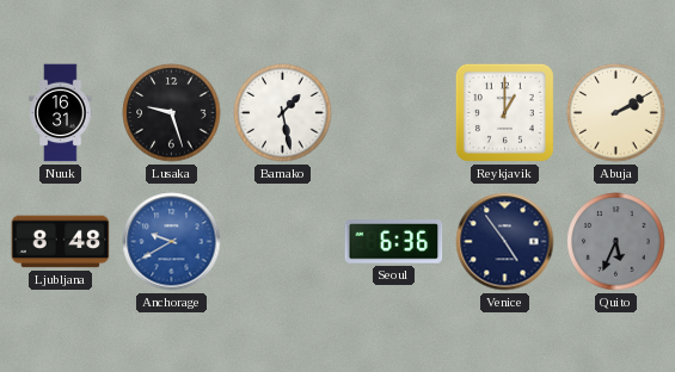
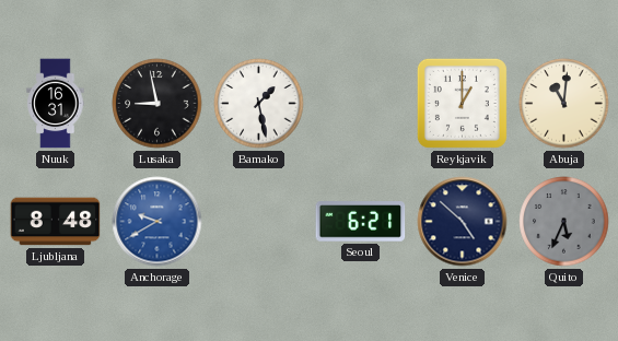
Lusaka: 9:27 -> 8:58 (158, 104)
Abuja: 2:10 -> 11:01 (564, 104)
Seoul: 6:36 -> 6:21 (361, 222)
Venice: 4:54 -> 4:52 (463, 222)
